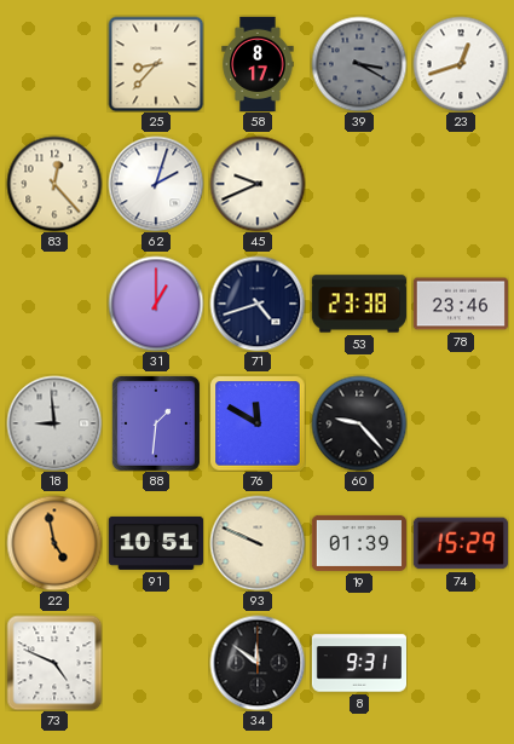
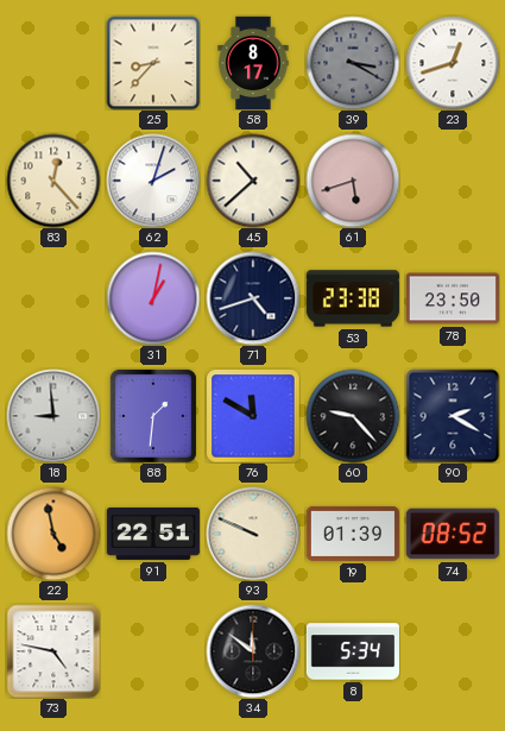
45: 9:41 -> 10:38 (253, 181)
61: none -> 5:42 (353, 181)
31: 1:00 -> 1:02 (153, 298)
78: 23:46 -> 23:50 (453, 298)
90: none -> 2:20 (453, 416)
91: 10:51 -> 22:51 (153, 534)
74: 15:29 -> 08:52 (453, 534)
73: 4:49 -> 4:47 (53, 651)
8: 9:31 -> 5:34 (352, 651)
